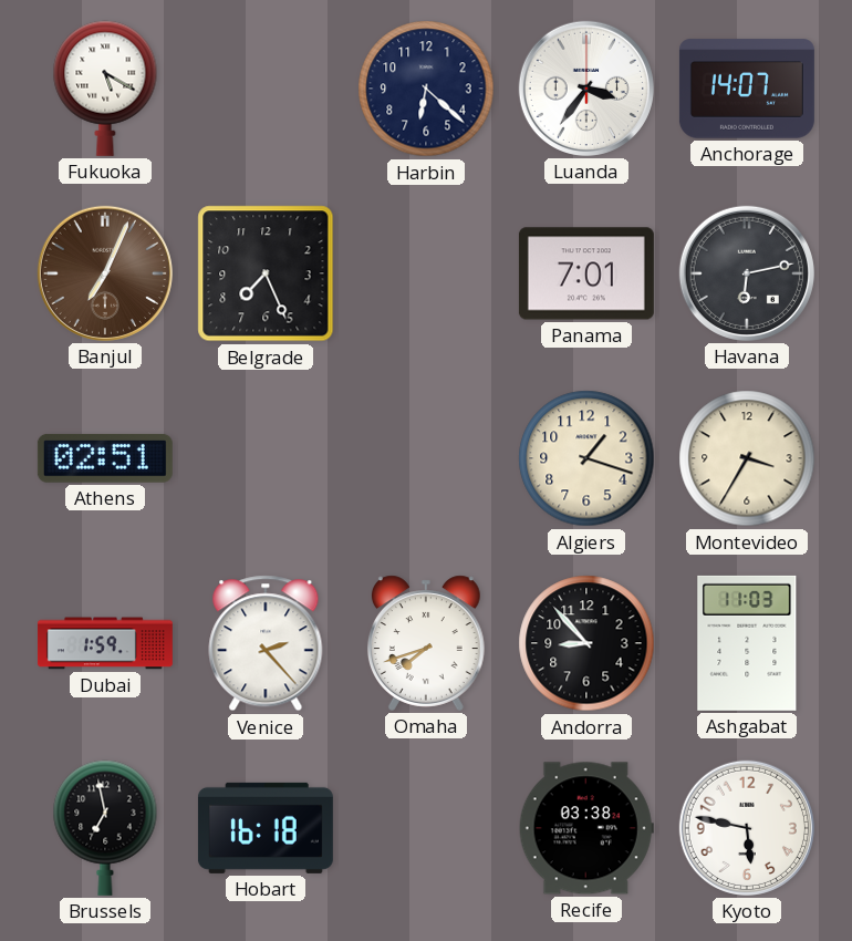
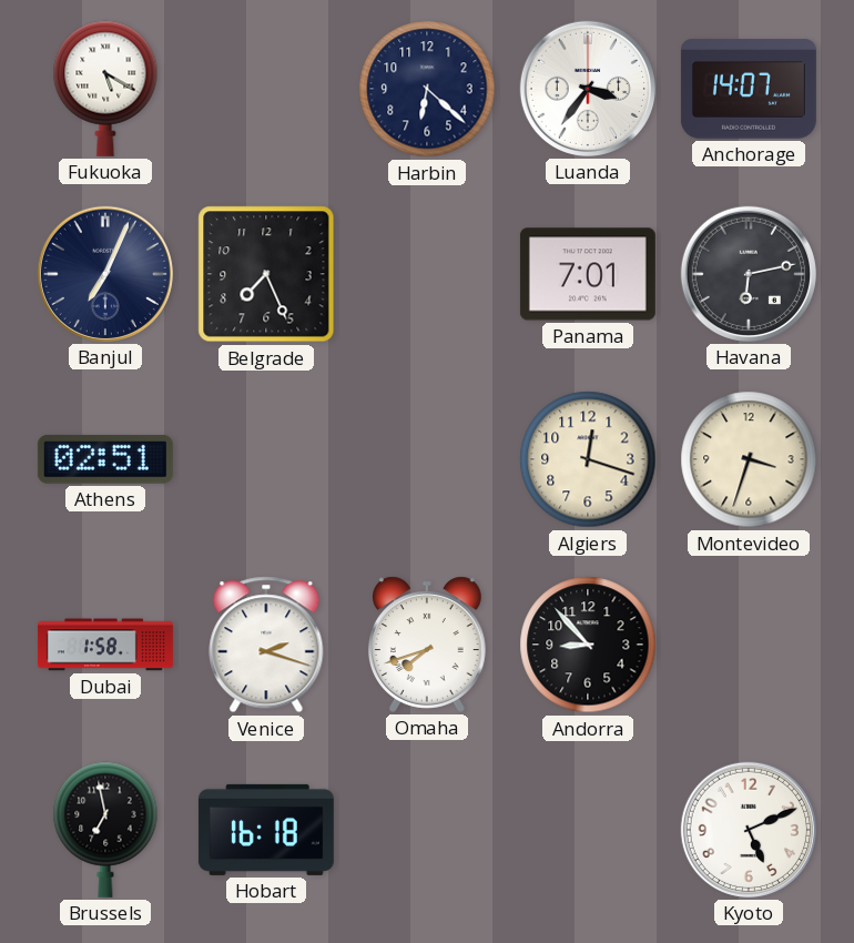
Banjul dial: brown -> navy (105, 274)
Algiers: 1:18 -> 12:18 (588, 459)
Montevideo: 3:35 -> 3:33 (749, 459)
Dubai: 1:59 -> 1:58 (105, 645)
Venice: 2:23 -> 2:18 (266, 645)
Ashgabat: 11:03 -> none (747, 643)
Recife: 03:38 -> none (586, 828)
Kyoto: 5:47 -> 5:11 (749, 830)
